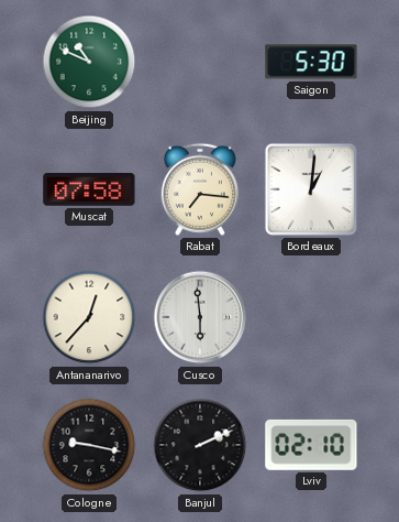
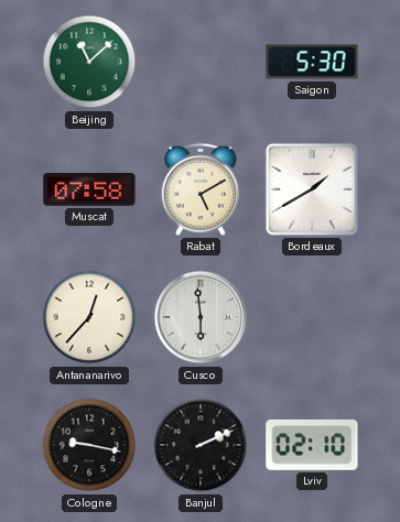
Beijing: 10:49 -> 11:08 (89, 62)
Rabat: 7:16 -> 5:10 (201, 189)
Bordeaux: 1:01 -> 1:40 (312, 189)
